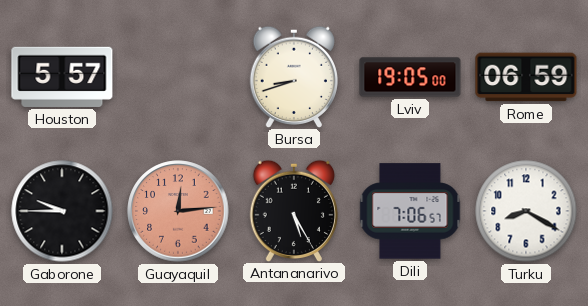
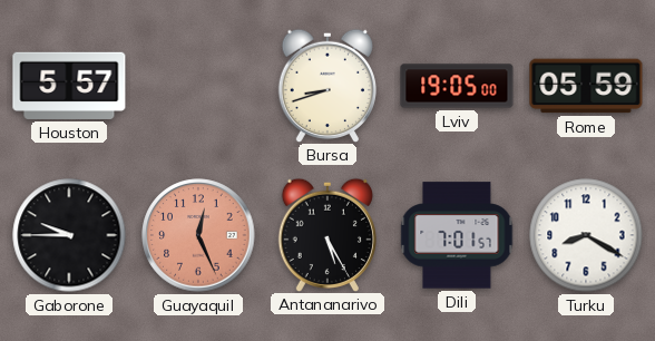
Rome: 06:59 -> 05:59 (586, 86)
Guayaquil: 12:14 -> 12:26 (198, 235)
Dili: 7:06 -> 7:01 (457, 235)
